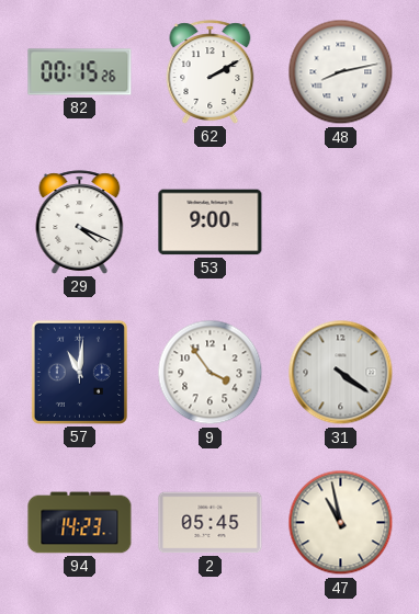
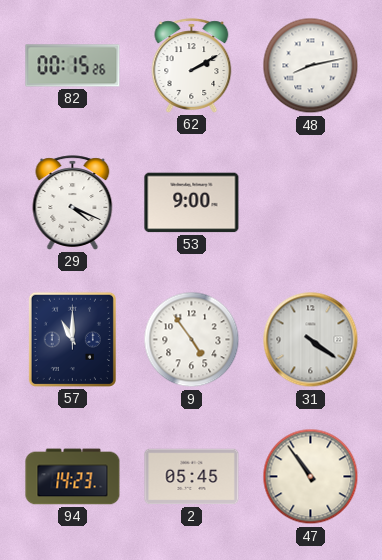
57: 11:01 -> 11:00 (72, 339)
9: 3:54 -> 4:54 (192, 340)
47: 10:58 -> 10:54 (311, 477)
